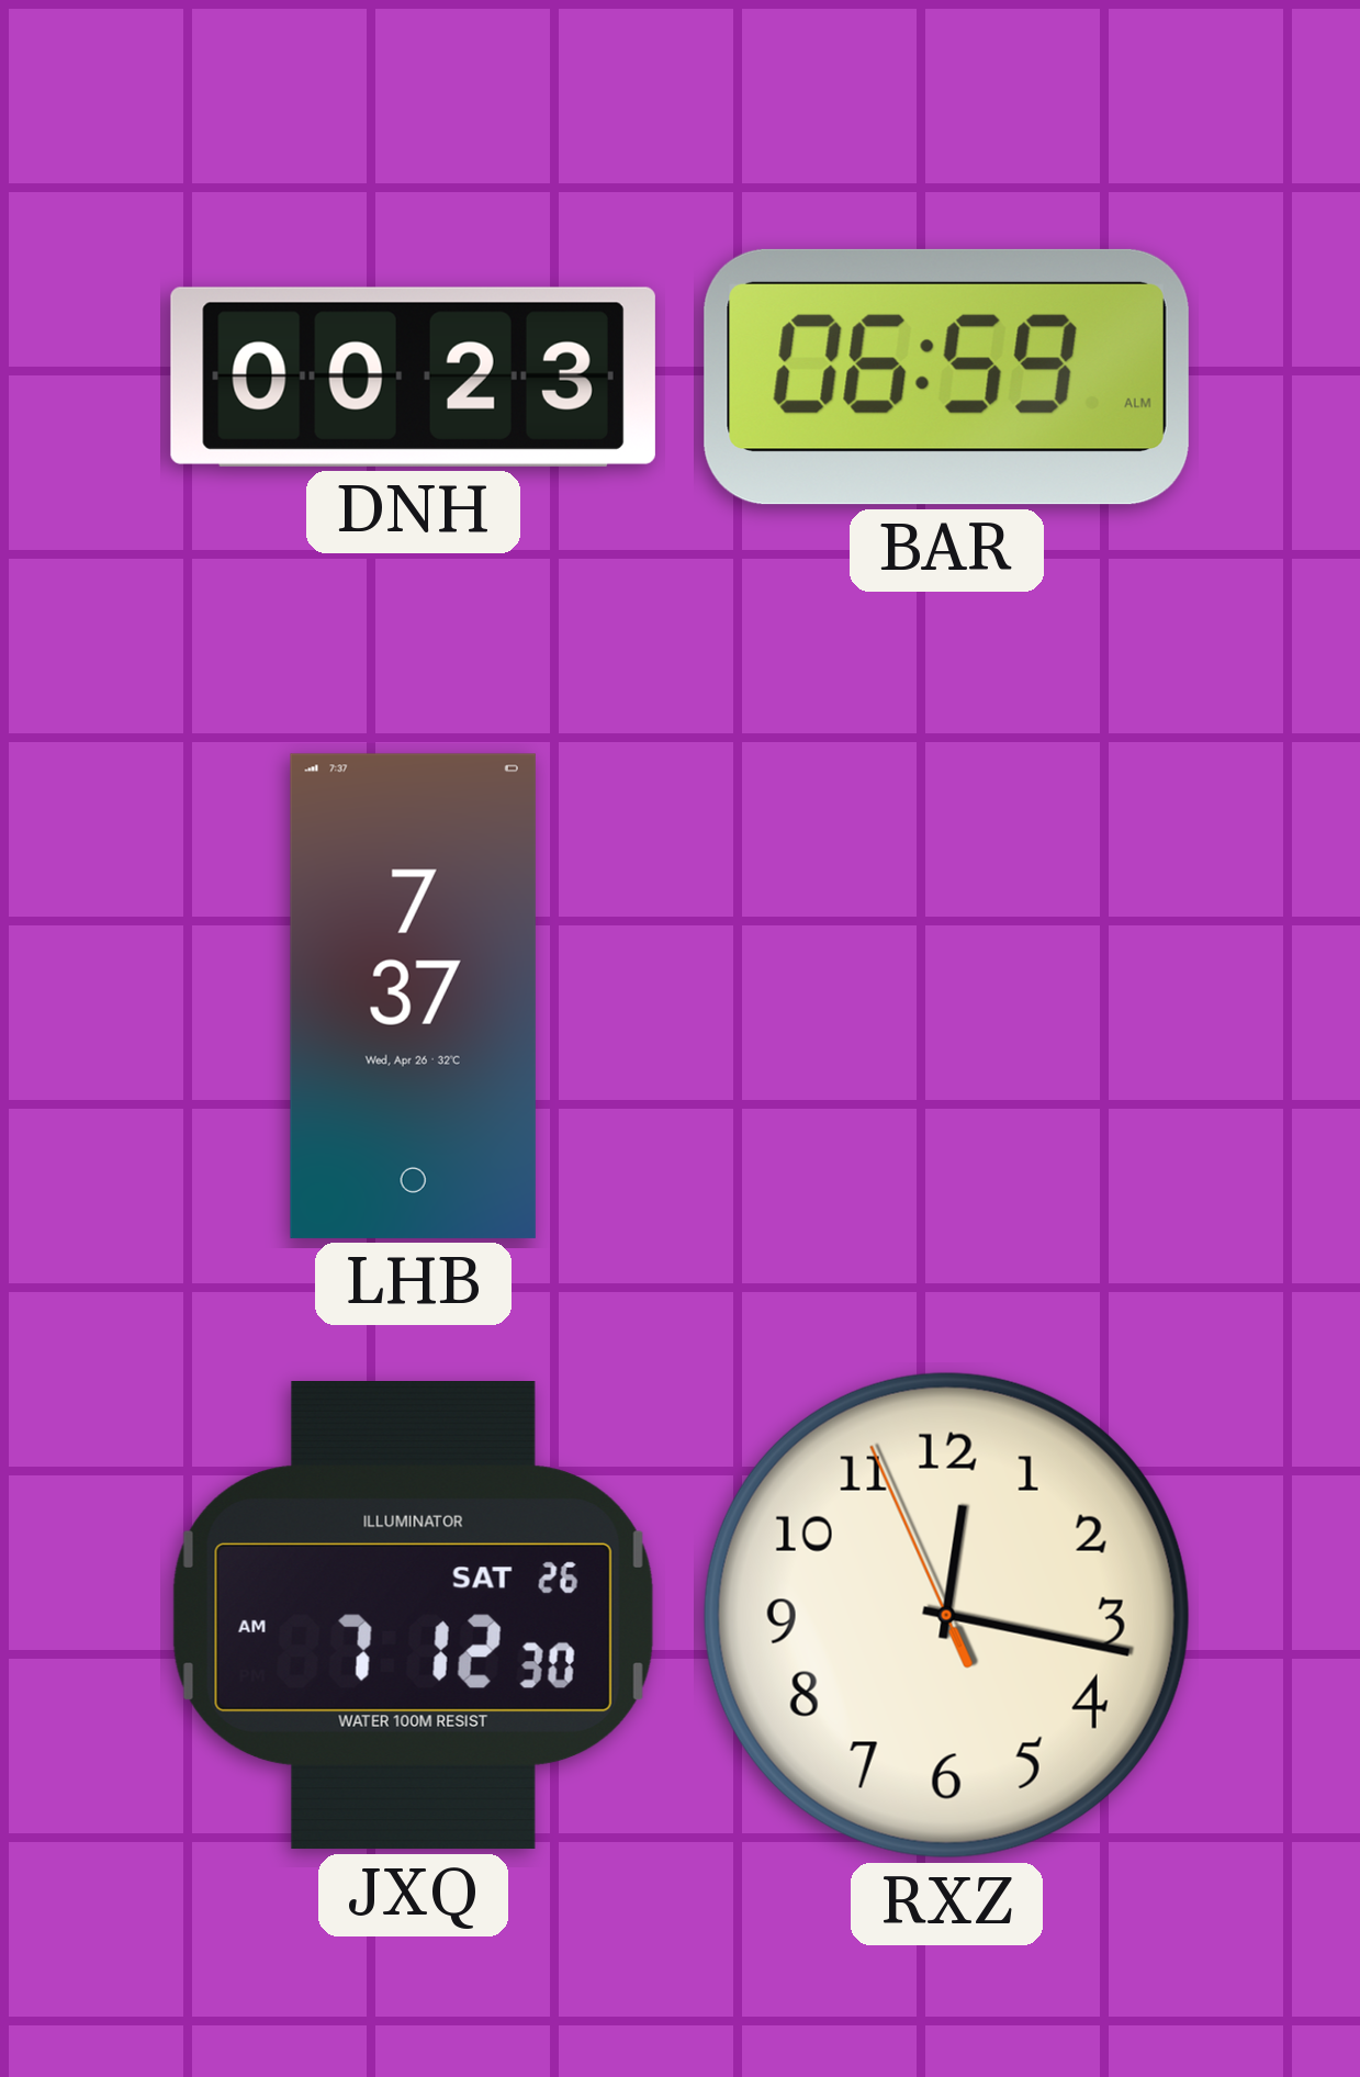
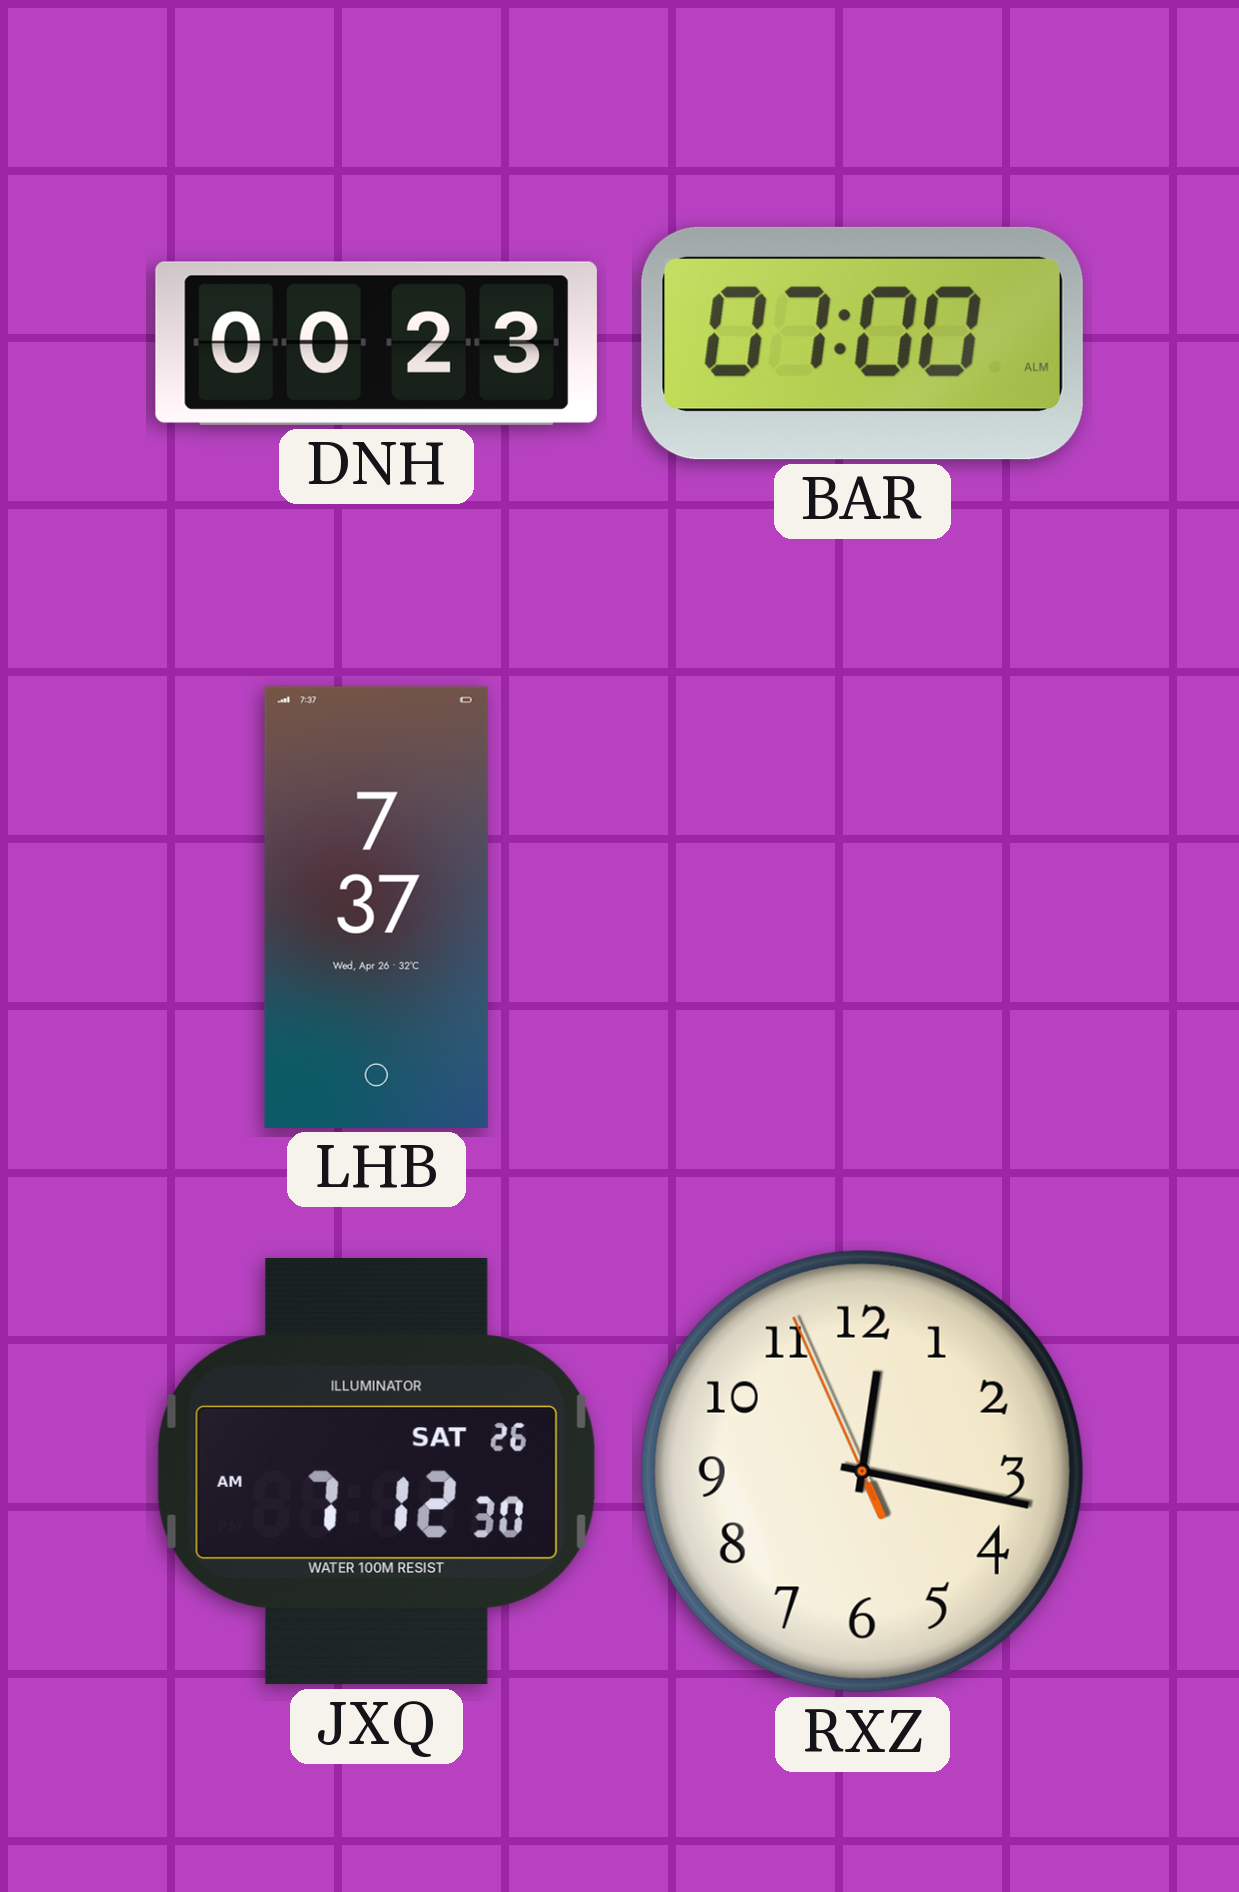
BAR: 06:59 -> 07:00 (862, 343)
